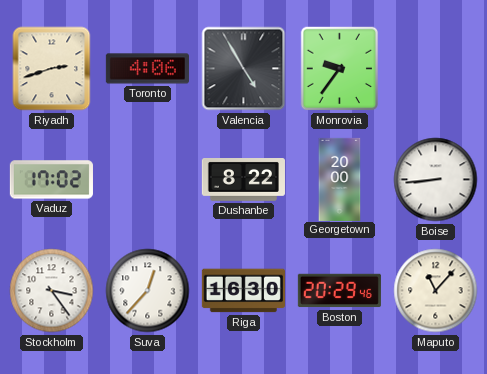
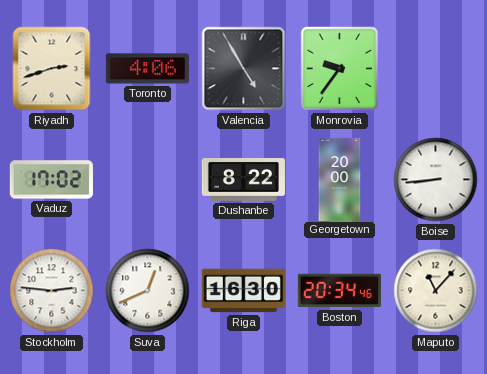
Stockholm: 3:24 -> 2:46 (52, 291)
Suva: 12:37 -> 12:41 (148, 291)
Boston: 20:29 -> 20:34 (339, 291)
